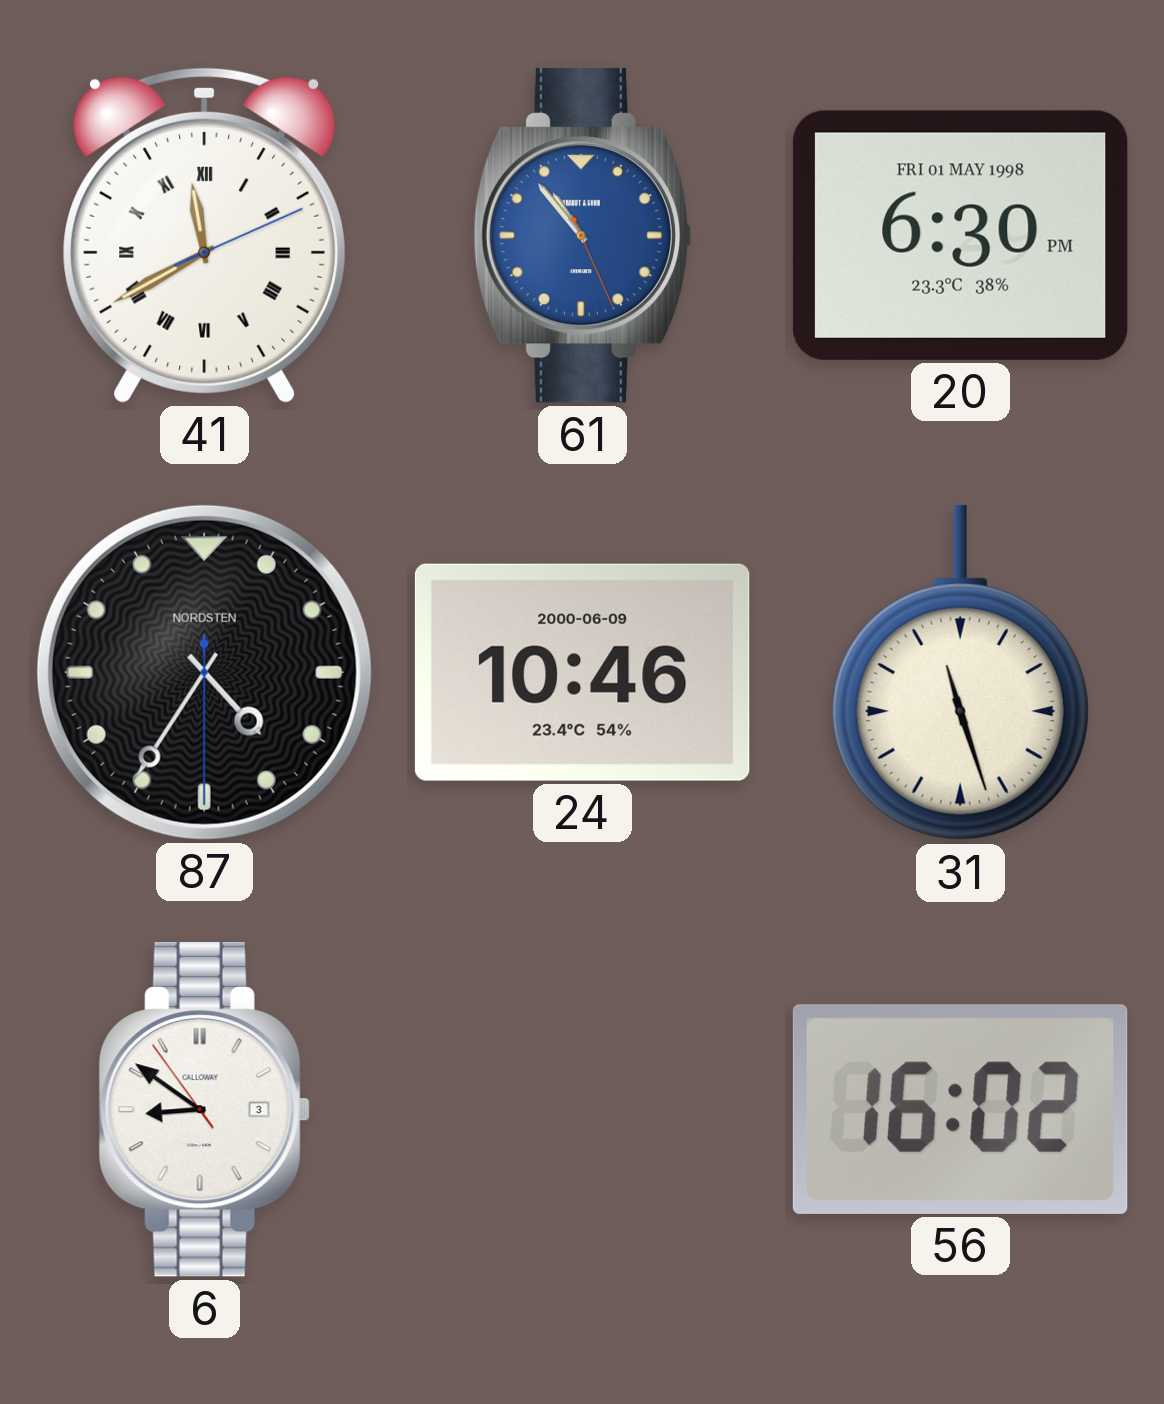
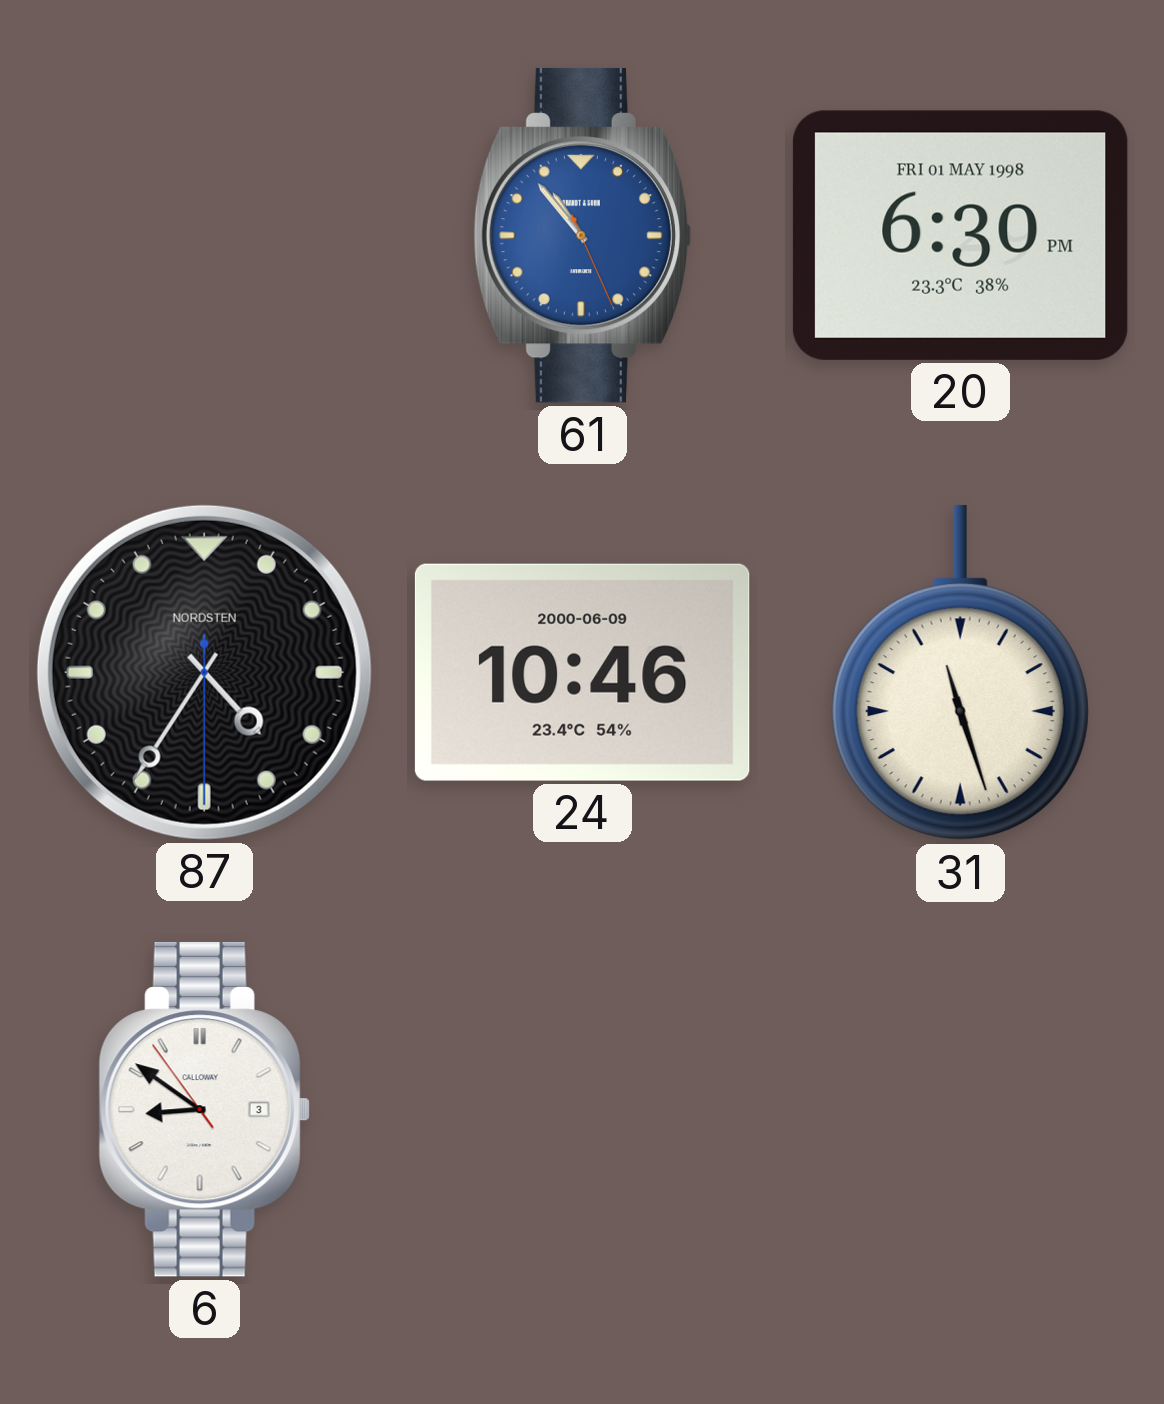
41: 11:40 -> none (205, 235)
56: 16:02 -> none (960, 1109)
